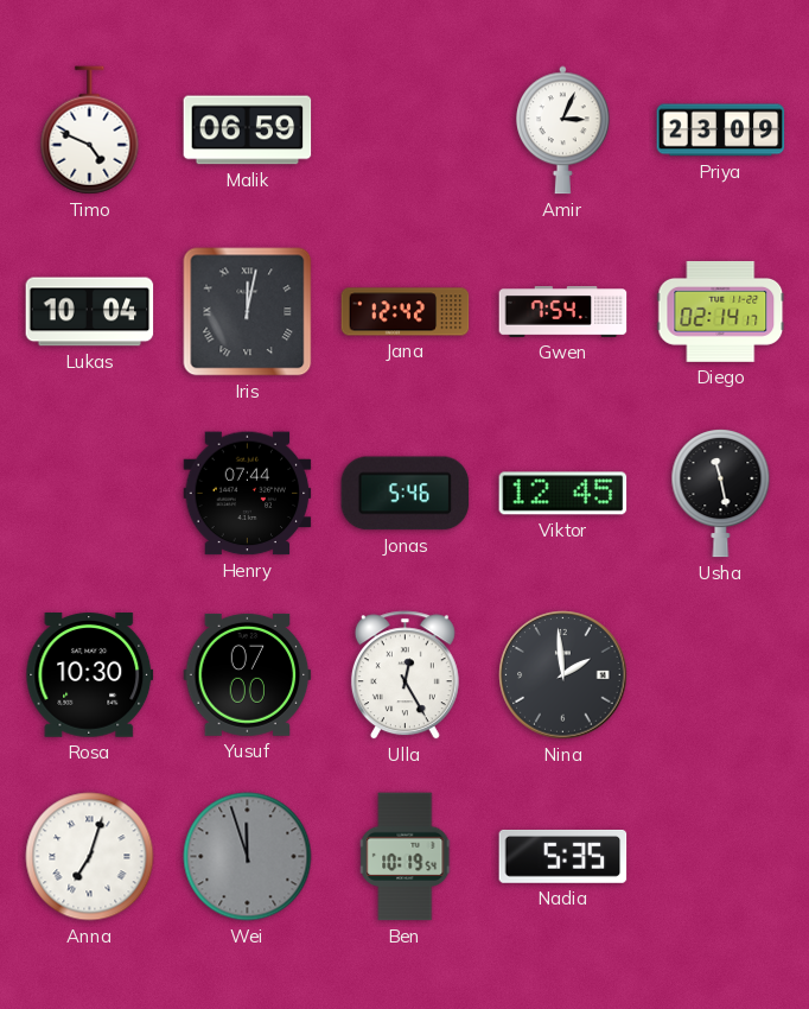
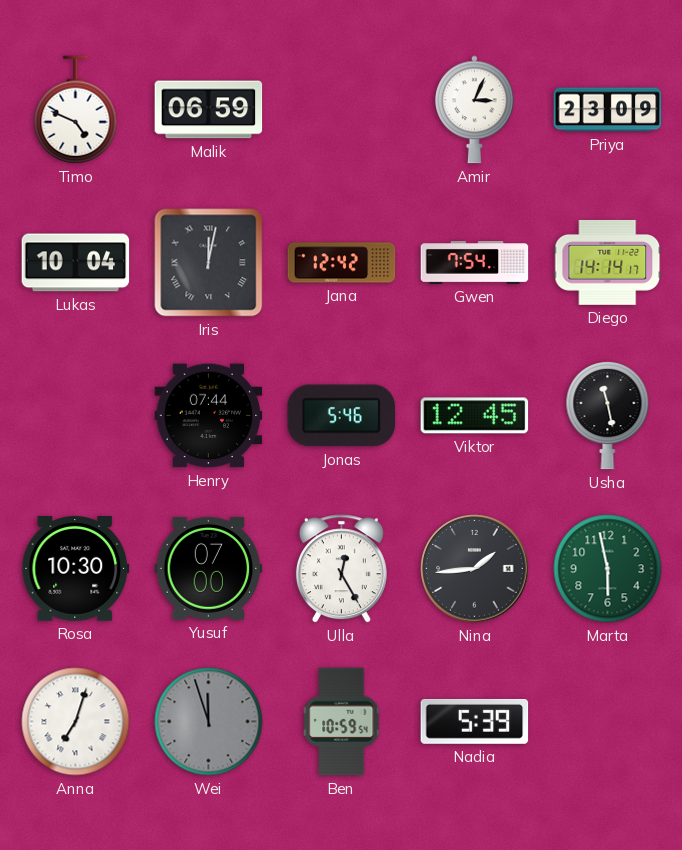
Diego: 02:14 -> 14:14 (608, 263)
Nina: 1:59 -> 1:44 (475, 569)
Marta: none -> 5:58 (608, 569)
Ben: 10:19 -> 10:59 (342, 722)
Nadia: 5:35 -> 5:39 (475, 721)
